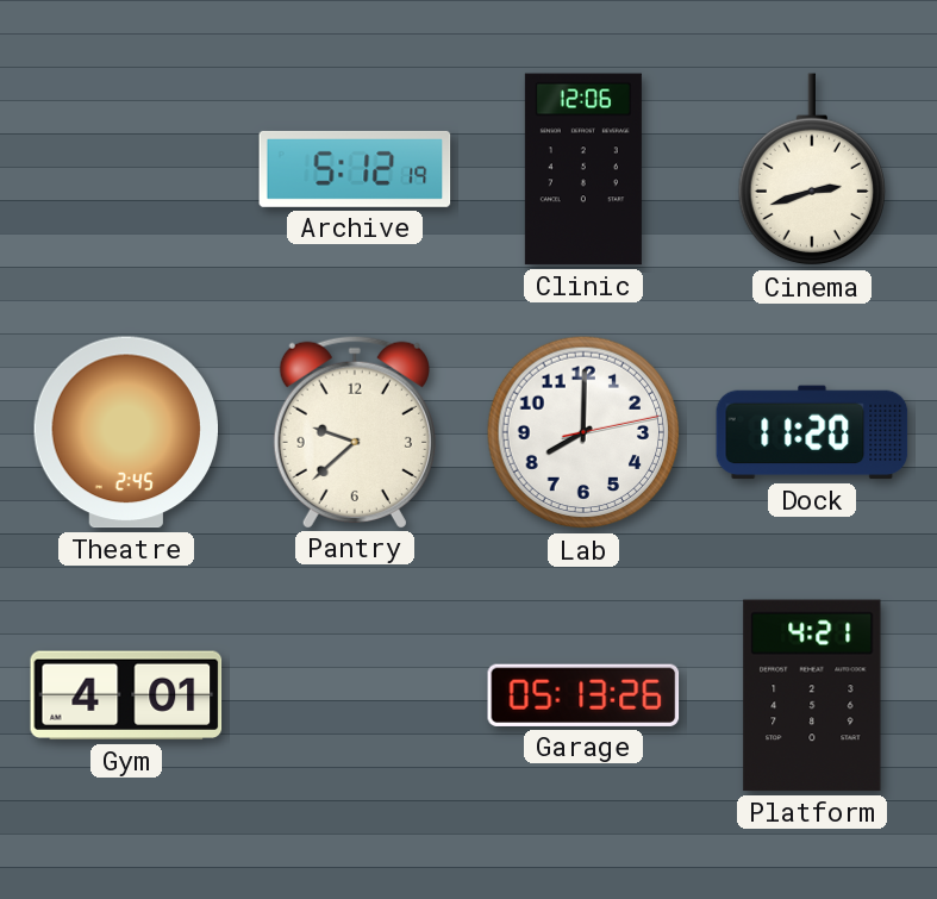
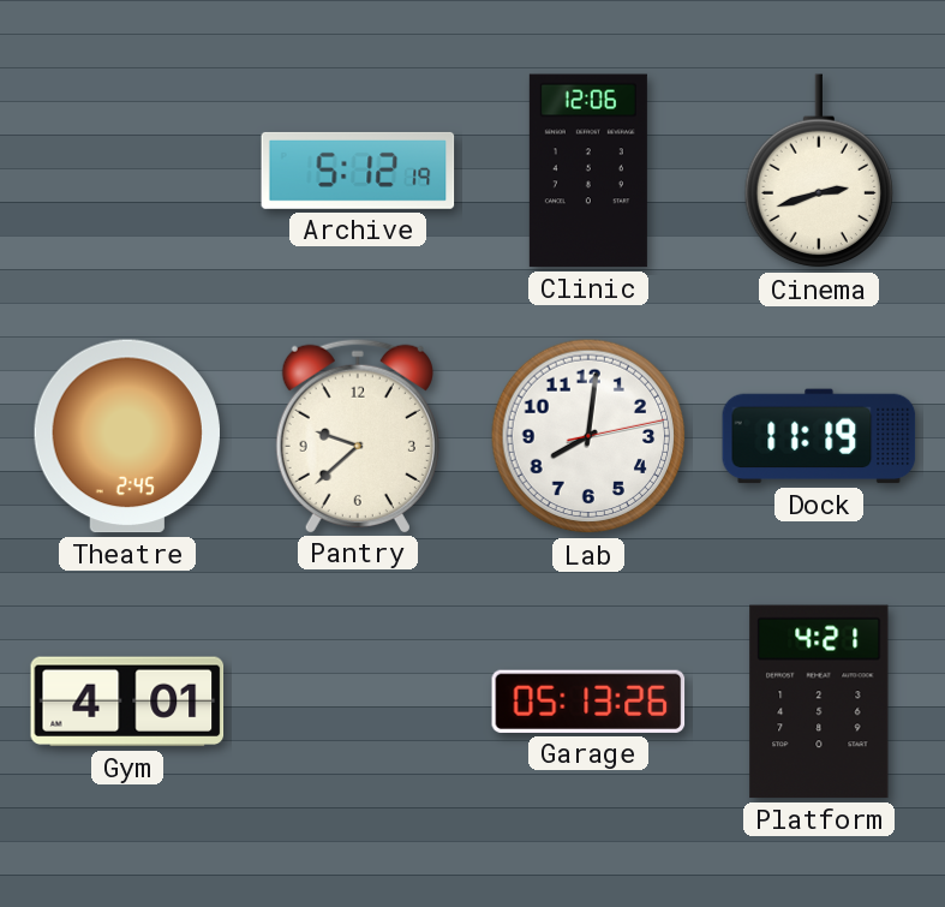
Lab: 8:00 -> 8:01 (588, 436)
Dock: 11:20 -> 11:19 (819, 436)
